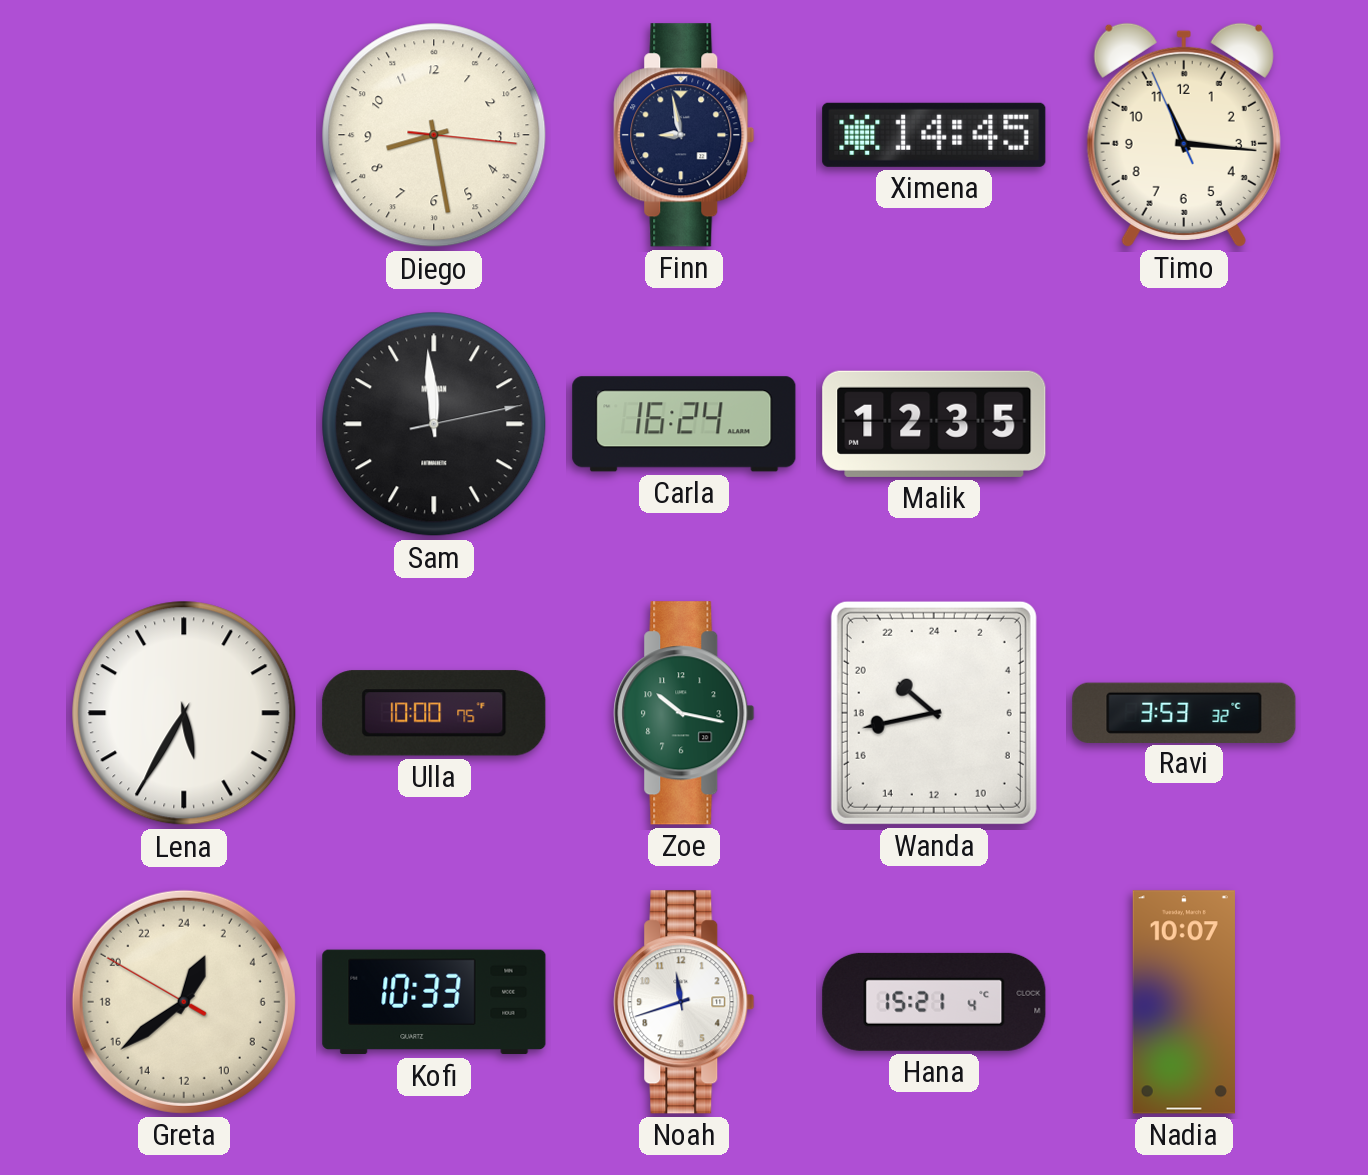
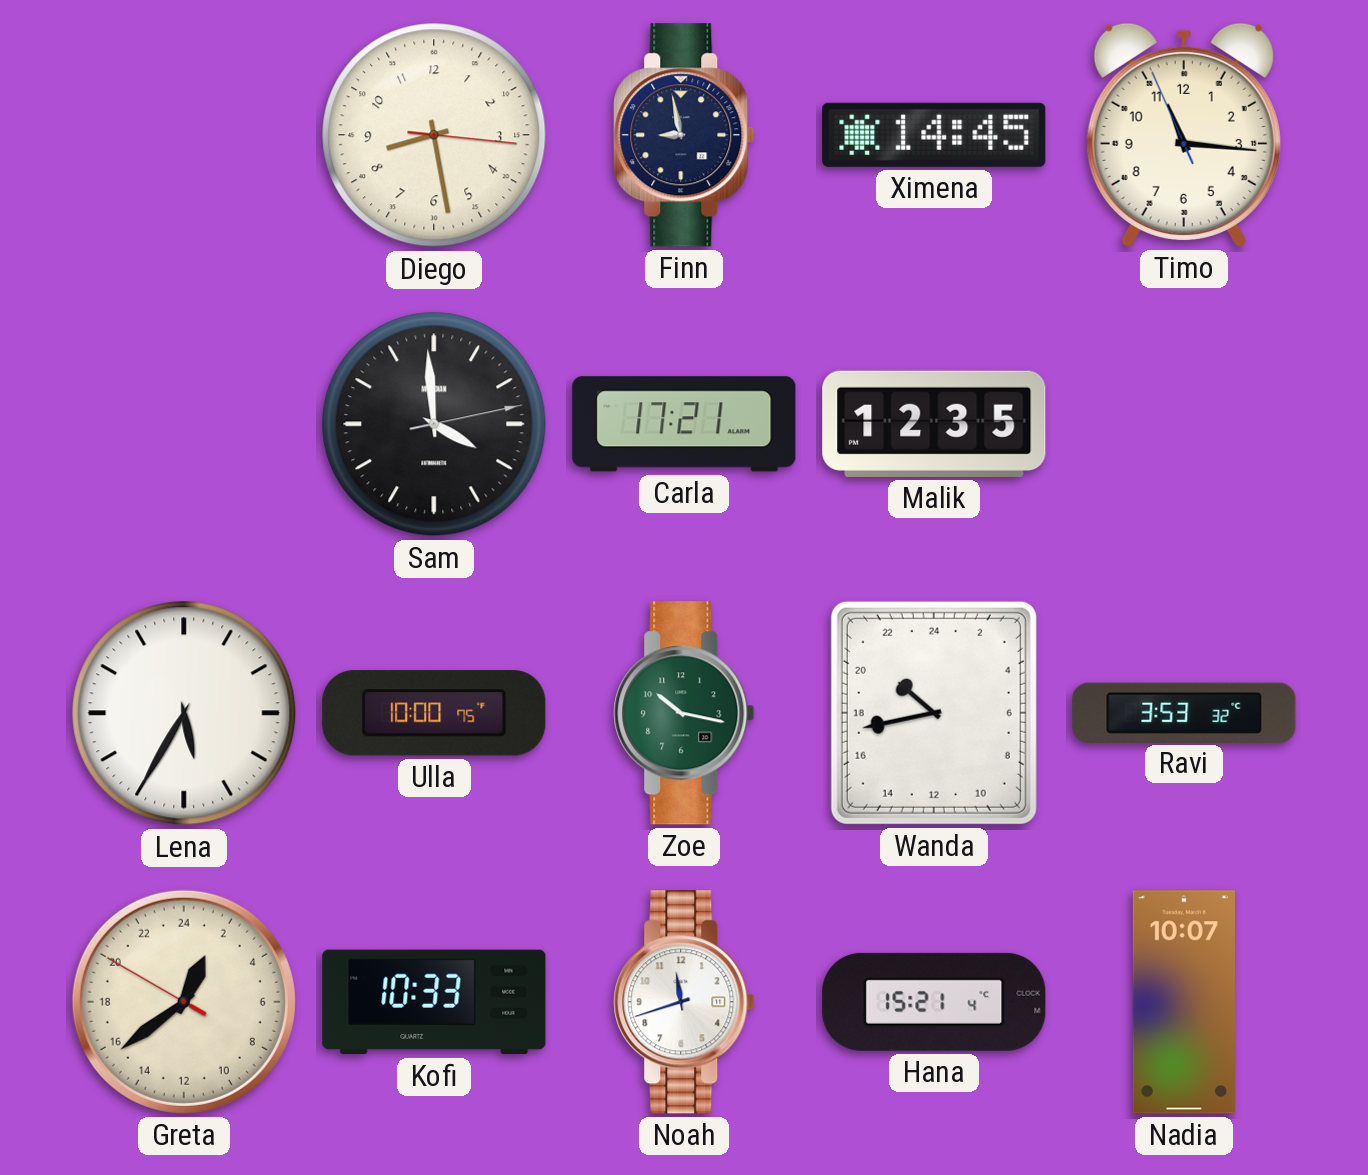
Sam: 11:59 -> 3:59 (434, 424)
Carla: 16:24 -> 17:21 (684, 424)
